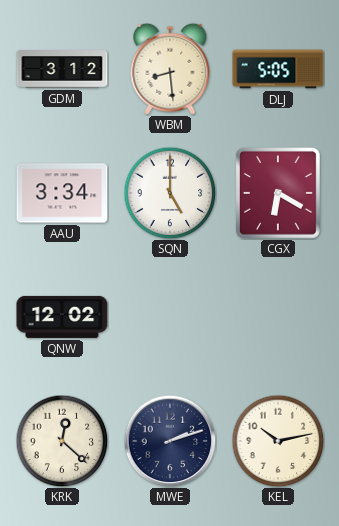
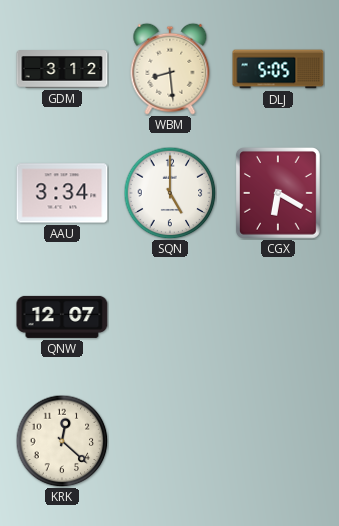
QNW: 12:02 -> 12:07 (62, 317)
MWE: 2:12 -> none (170, 441)
KEL: 10:13 -> none (278, 441)
